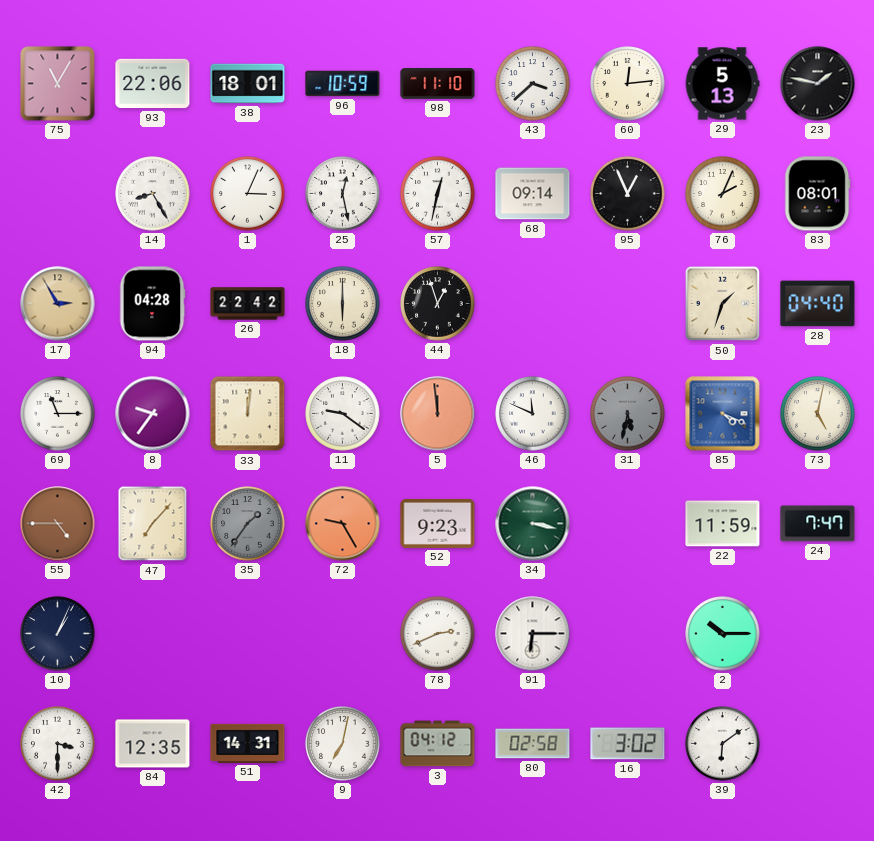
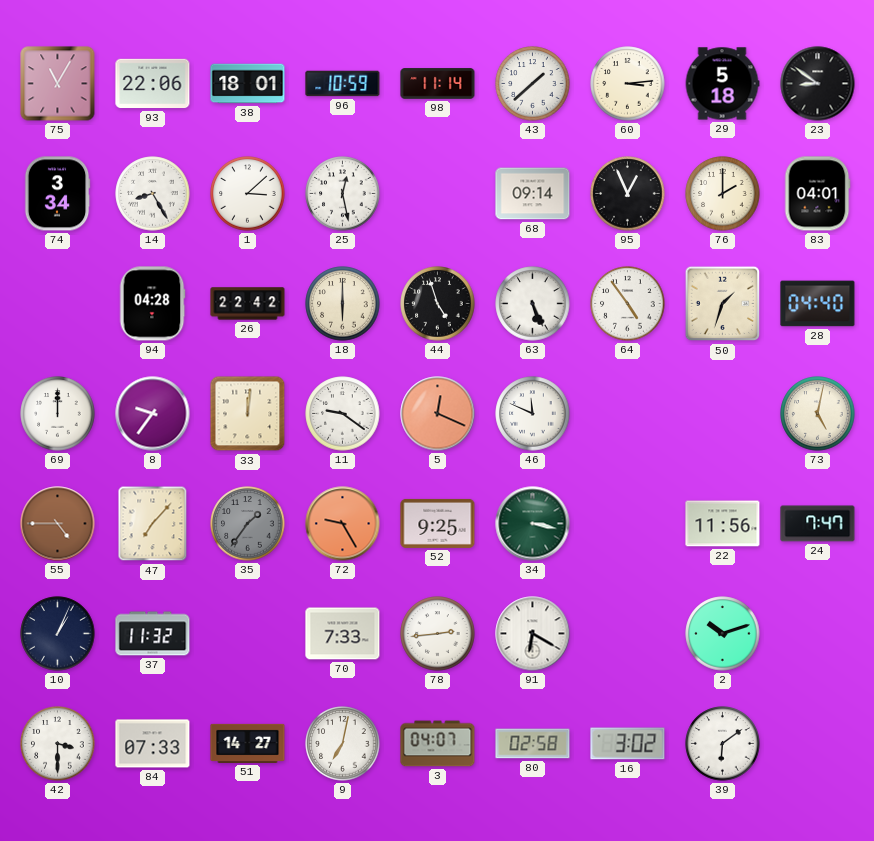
98: 11:10 -> 11:14 (438, 84)
43: 3:38 -> 1:38 (533, 84)
60: 12:14 -> 3:14 (628, 84)
29: 5:13 -> 5:18 (722, 84)
23: 1:47 -> 8:51 (818, 84)
74: none -> 3:34 (57, 194)
1: 3:04 -> 3:08 (248, 194)
57: 12:32 -> none (438, 194)
76: 2:04 -> 2:00 (723, 194)
83: 08:01 -> 04:01 (817, 194)
17: 2:55 -> none (58, 304)
44: 12:57 -> 4:57 (438, 304)
63: none -> 5:26 (533, 304)
64: none -> 4:54 (628, 304)
69: 11:15 -> 12:00 (58, 414)
5: 11:59 -> 12:19 (438, 414)
31: 5:32 -> none (628, 414)
85: 4:19 -> none (723, 414)
52: 9:23 -> 9:25 (438, 523)
22: 11:59 -> 11:56 (723, 524)
37: none -> 11:32 (153, 634)
70: none -> 7:33 (343, 634)
78: 2:41 -> 2:44 (438, 634)
91: 6:15 -> 6:20 (533, 634)
2: 10:15 -> 10:12 (723, 634)
84: 12:35 -> 07:33 (153, 744)
51: 14:31 -> 14:27 (248, 743)
3: 04:12 -> 04:07 (438, 744)
